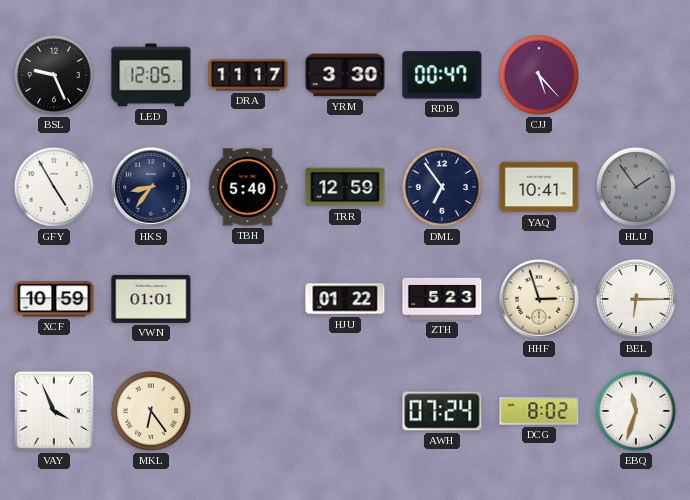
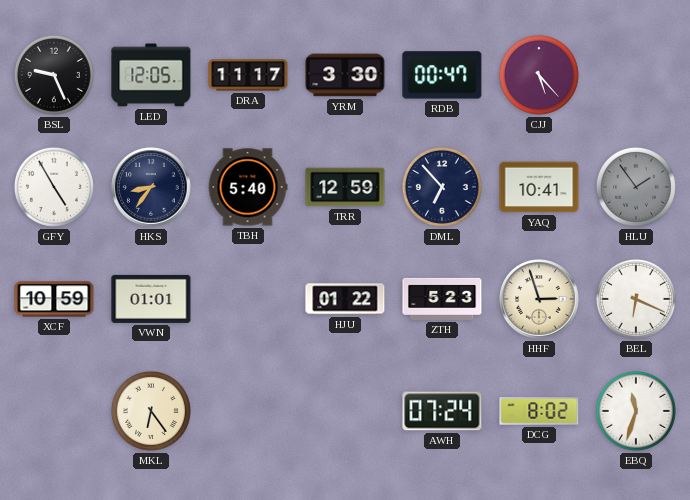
DML: 6:54 -> 6:53 (442, 187)
BEL: 6:15 -> 6:19 (636, 299)
VAY: 3:56 -> none (54, 411)
